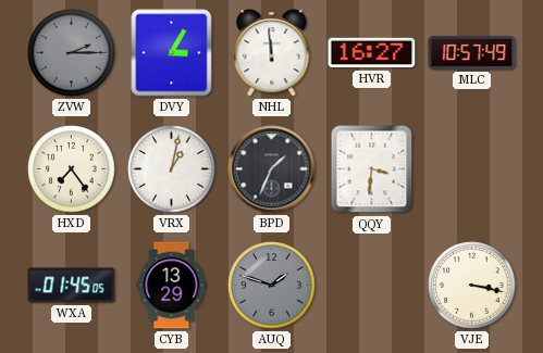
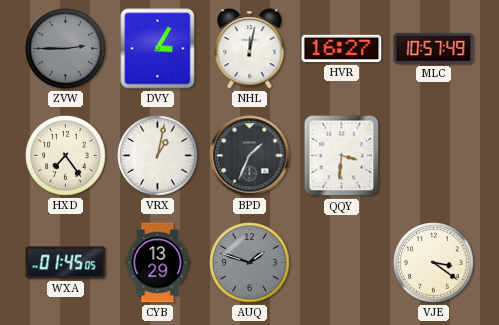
ZVW: 2:15 -> 2:45 (66, 49)
NHL: 11:59 -> 12:02 (250, 49)
VJE: 3:17 -> 3:21 (434, 263)
